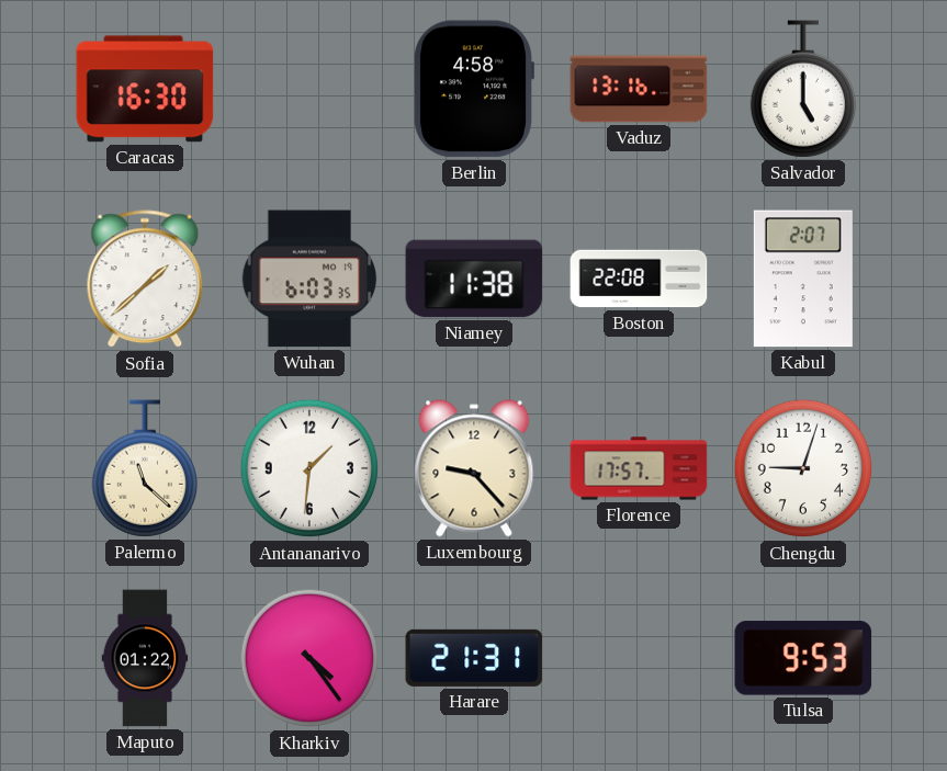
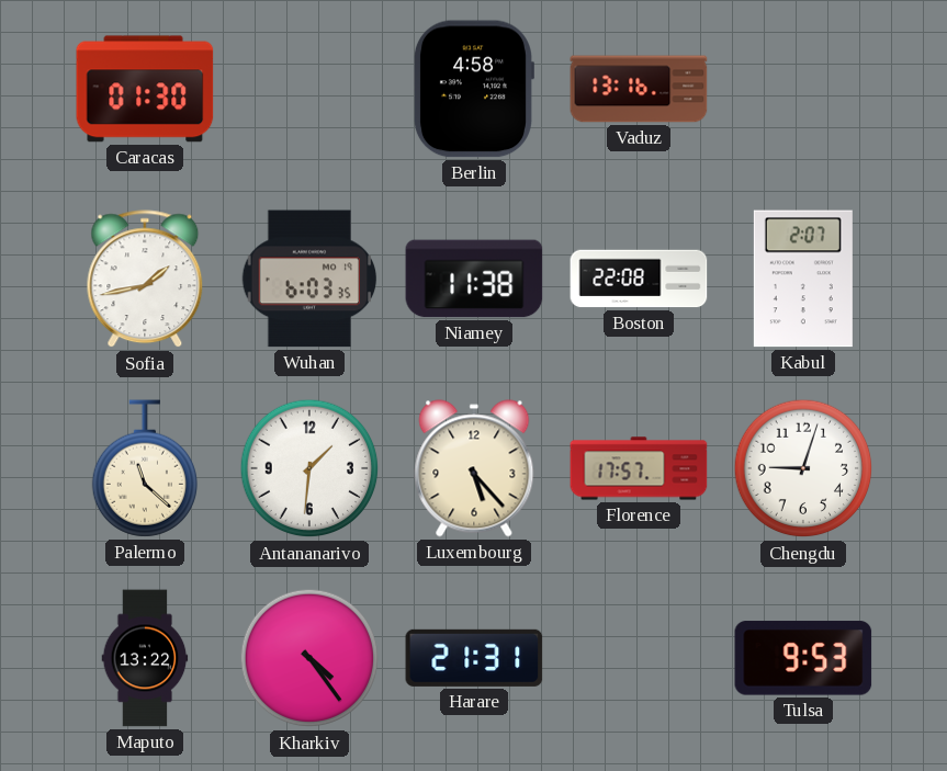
Caracas: 16:30 -> 01:30 (145, 89)
Salvador: 5:00 -> none (802, 89)
Sofia: 1:38 -> 1:43 (145, 280)
Luxembourg: 9:23 -> 5:23 (474, 468)
Maputo: 01:22 -> 13:22 (145, 658)
